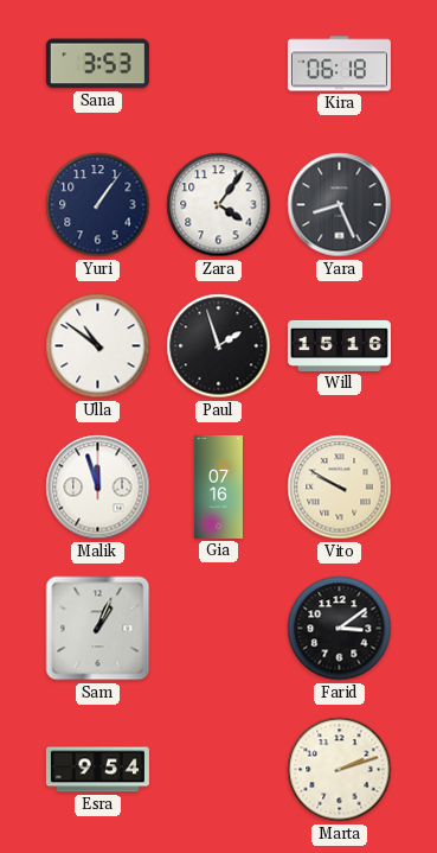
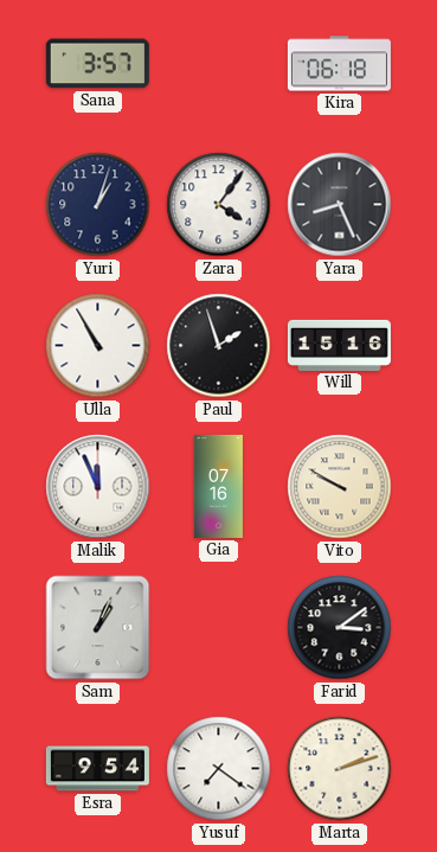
Sana: 3:53 -> 3:57 (97, 64)
Yuri: 1:06 -> 1:03 (98, 205)
Ulla: 10:51 -> 10:55 (98, 346)
Malik: 11:57 -> 11:56 (98, 487)
Yusuf: none -> 7:21 (219, 769)
